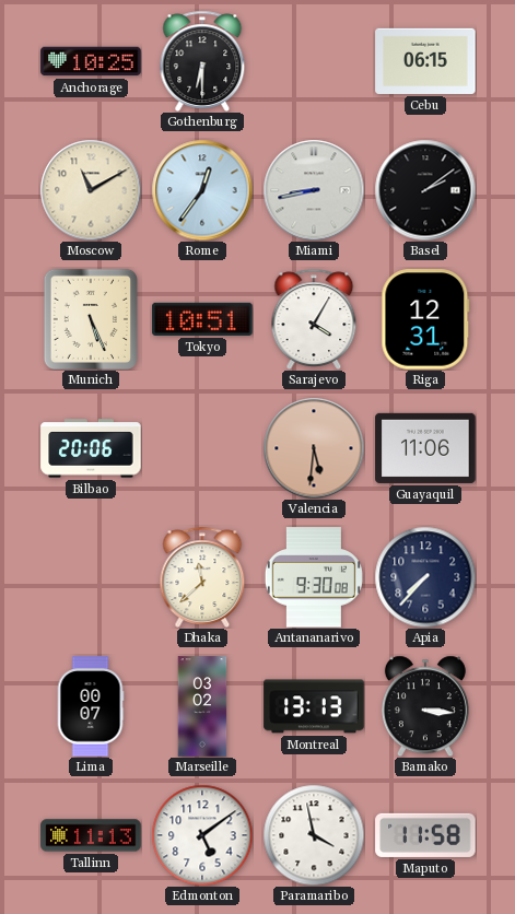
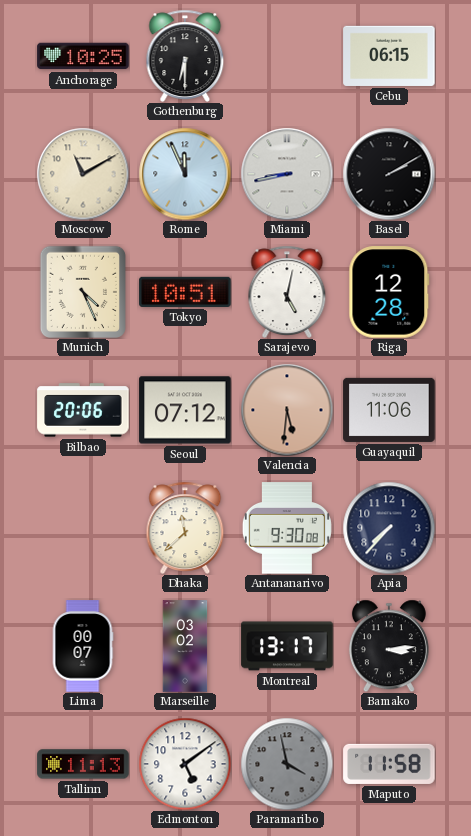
Rome: 12:36 -> 11:56 (185, 174)
Basel: 2:09 -> 2:10 (389, 174)
Munich: 5:26 -> 4:26 (83, 292)
Sarajevo: 4:05 -> 5:02 (287, 292)
Riga: 12:31 -> 12:28 (389, 292)
Seoul: none -> 07:12 (185, 410)
Montreal: 13:13 -> 13:17 (287, 646)
Bamako: 3:16 -> 3:14 (389, 646)
Paramaribo dial: white -> grey (287, 764)
